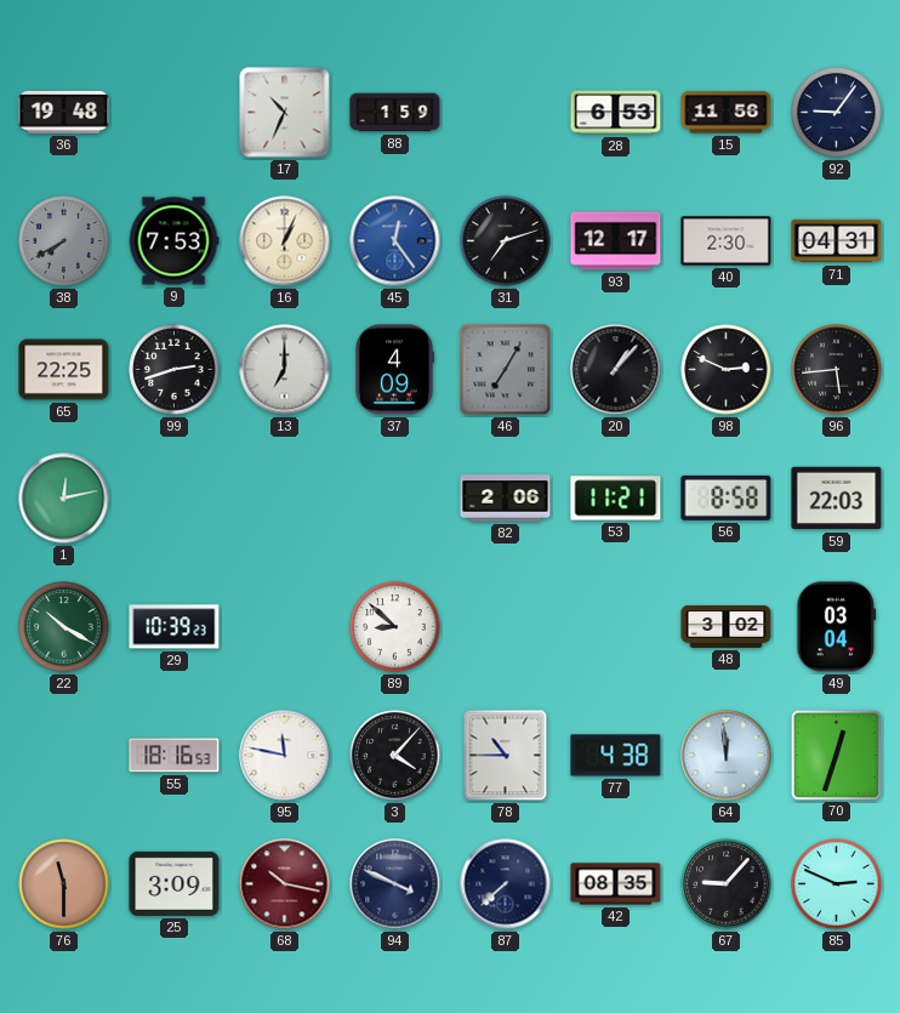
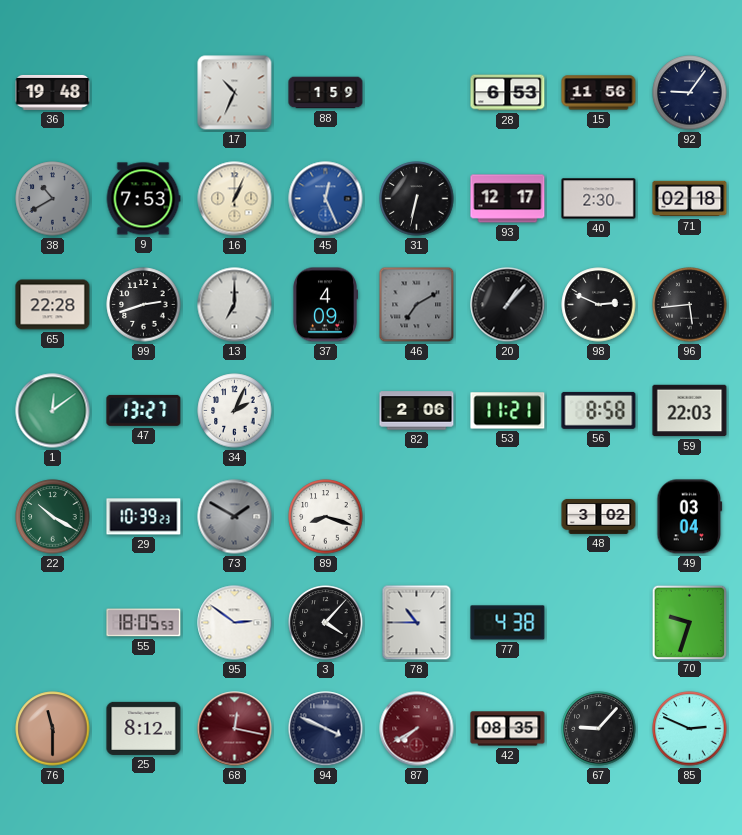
38: 7:40 -> 10:40 (53, 199)
45: 12:24 -> 12:26 (326, 199)
31: 7:12 -> 6:32 (417, 199)
71: 04:31 -> 02:18 (690, 199)
65: 22:25 -> 22:28 (53, 305)
46: 7:05 -> 7:10 (417, 305)
1: 12:13 -> 12:09 (53, 411)
47: none -> 13:27 (144, 410)
34: none -> 2:04 (235, 411)
73: none -> 1:50 (235, 517)
89: 8:52 -> 8:18 (326, 517)
55: 18:16 -> 18:05 (144, 623)
95: 11:47 -> 2:51 (235, 623)
64: 11:59 -> none (727, 756)
70: 12:33 -> 9:33 (689, 622)
25: 3:09 -> 8:12 (144, 728)
68: 10:17 -> 12:17 (235, 729)
87: 7:38 -> 7:40 (417, 729)
87 dial: navy -> burgundy (417, 729)
